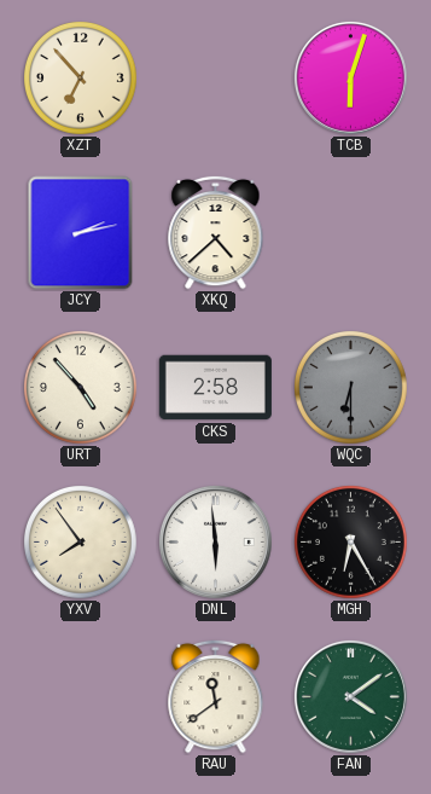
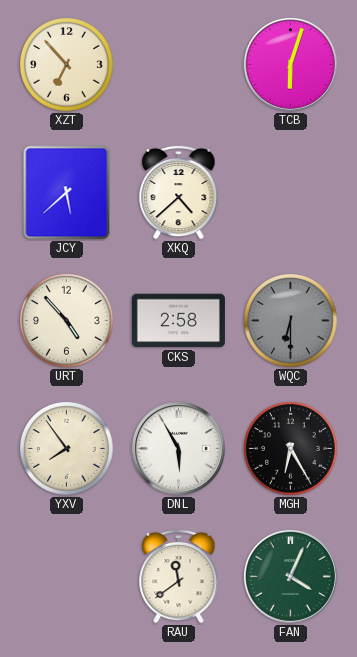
JCY: 2:13 -> 5:38 (67, 193)
DNL: 5:59 -> 5:55 (178, 448)
FAN: 4:09 -> 4:04 (290, 576)
